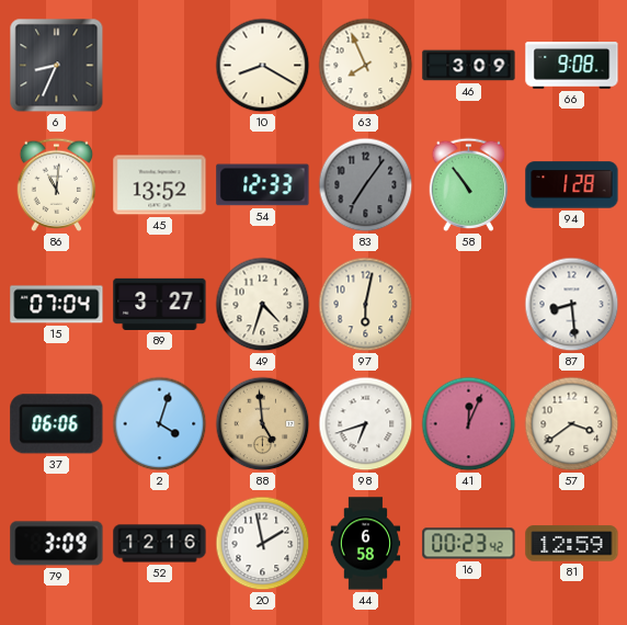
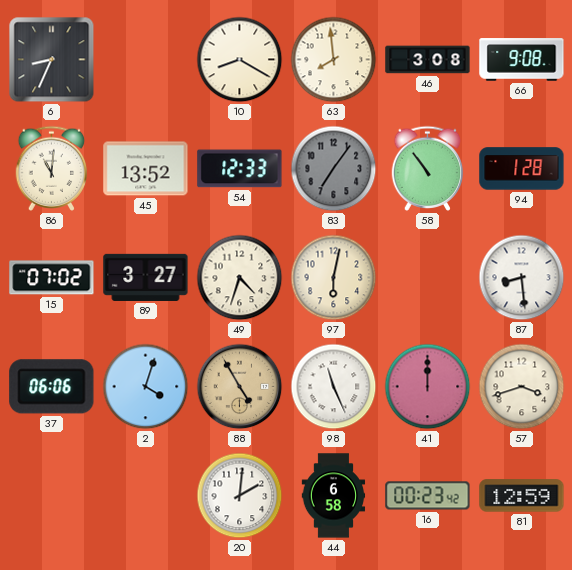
63: 7:56 -> 7:59 (334, 60)
46: 3:09 -> 3:08 (428, 60)
15: 07:04 -> 07:02 (52, 278)
88: 4:59 -> 4:55 (240, 387)
98: 6:42 -> 11:26 (334, 387)
41: 12:04 -> 12:00 (428, 387)
57: 3:39 -> 3:42 (522, 387)
79: 3:09 -> none (57, 544)
52: 12:16 -> none (160, 544)
20: 1:58 -> 2:01 (240, 496)
